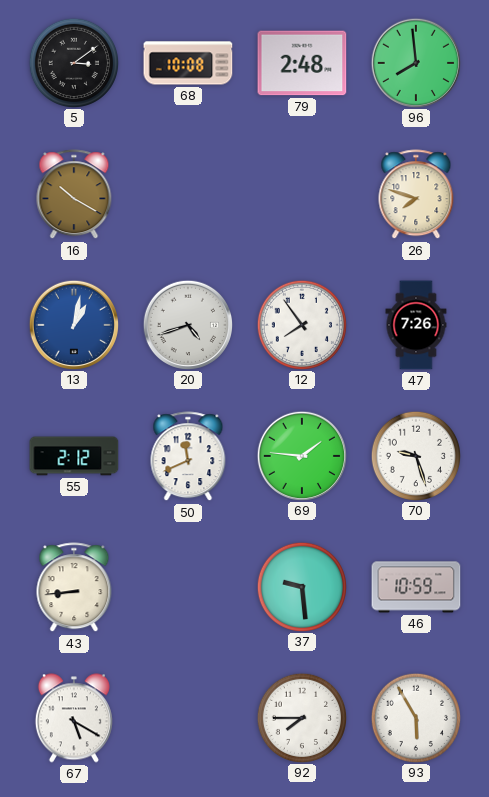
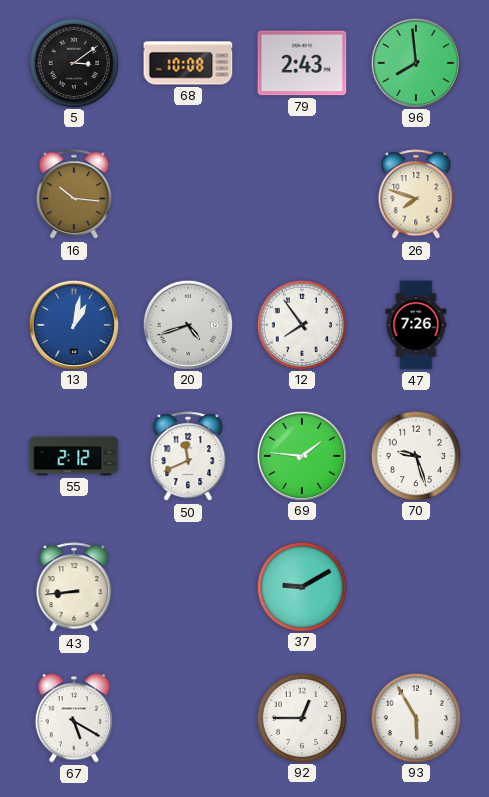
79: 2:48 -> 2:43 (302, 63)
16: 10:20 -> 10:16 (74, 195)
37: 9:29 -> 9:10 (301, 586)
46: 10:59 -> none (416, 587)
92: 7:45 -> 12:45 (301, 717)
